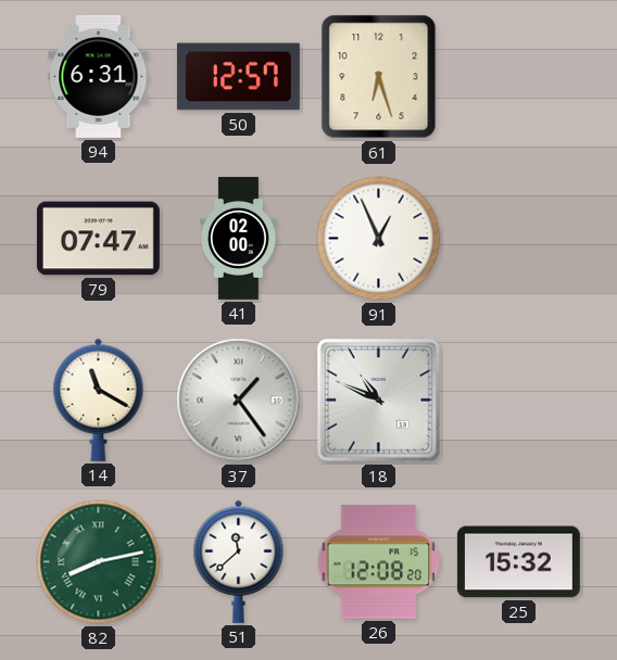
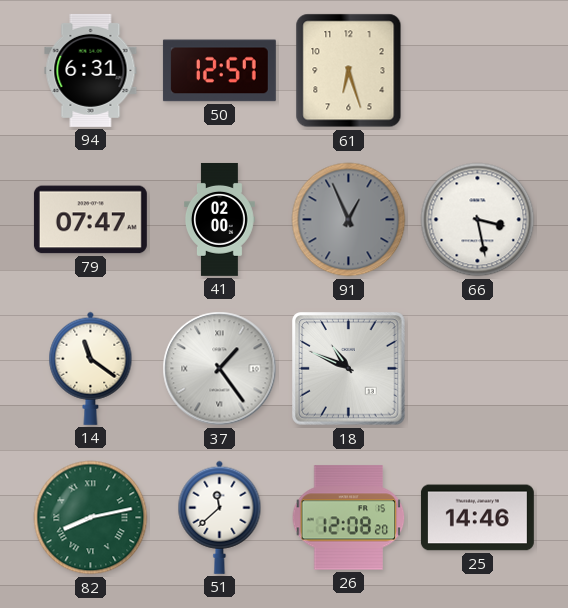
91 dial: white -> grey (349, 220)
66: none -> 3:28 (478, 220)
14: 11:20 -> 11:21 (91, 368)
25: 15:32 -> 14:46 (477, 518)
